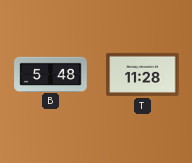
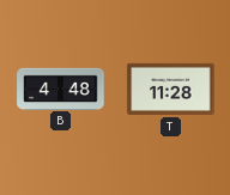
B: 5:48 -> 4:48 (61, 89)
